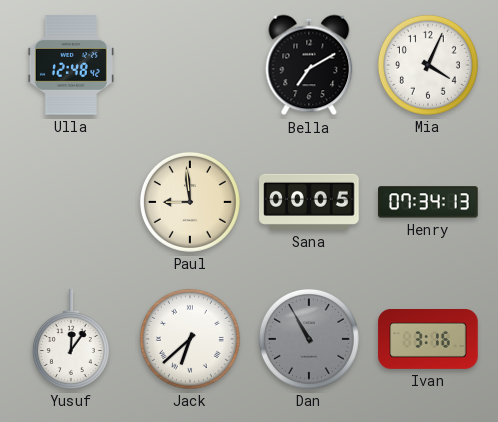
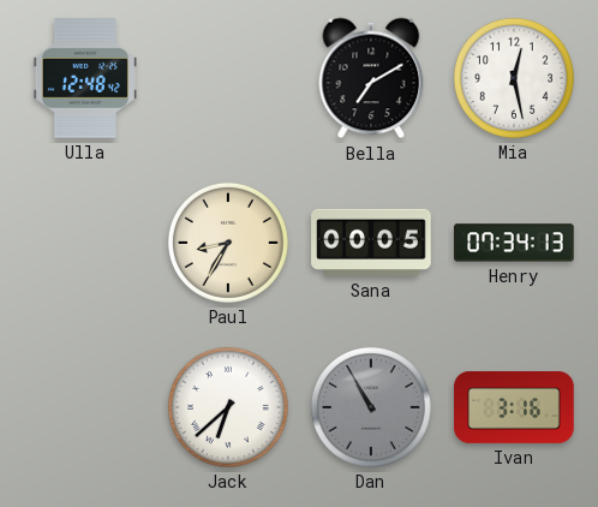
Mia: 4:04 -> 12:28 (514, 78)
Paul: 8:59 -> 8:35 (228, 243)
Yusuf: 12:06 -> none (71, 339)
